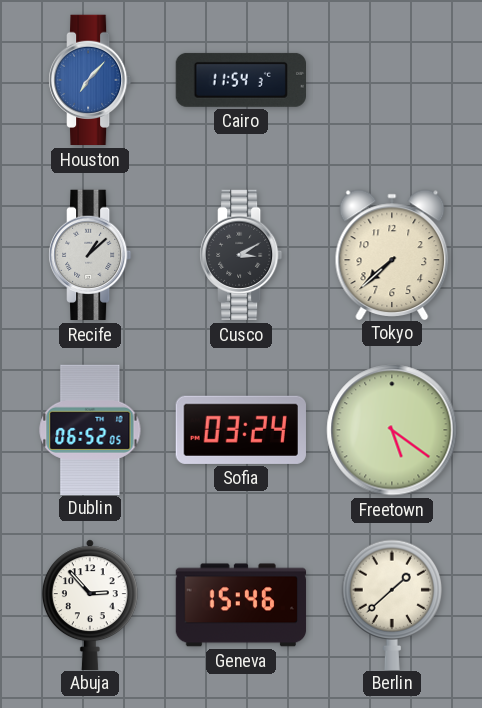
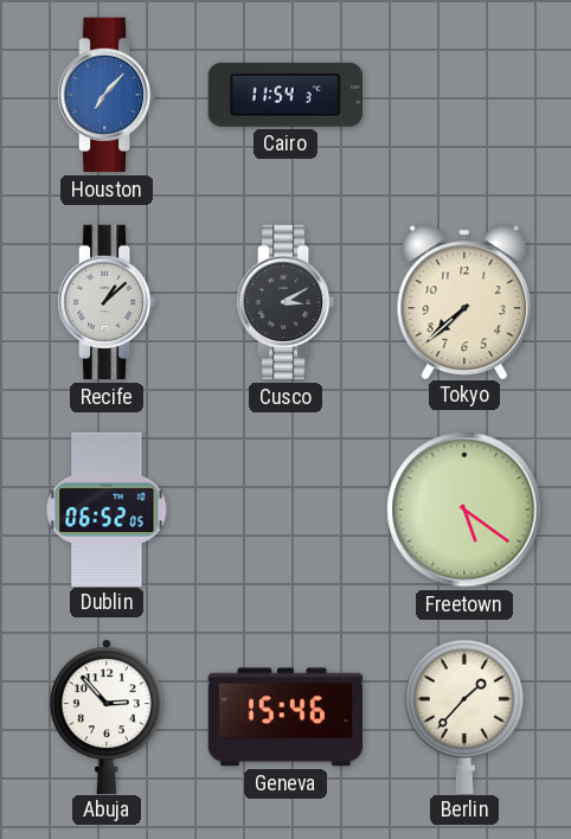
Sofia: 03:24 -> none (241, 430)
Berlin: 1:38 -> 1:37 (463, 716)
